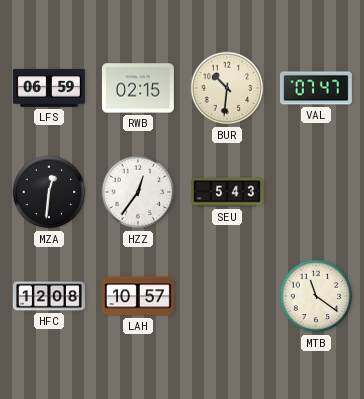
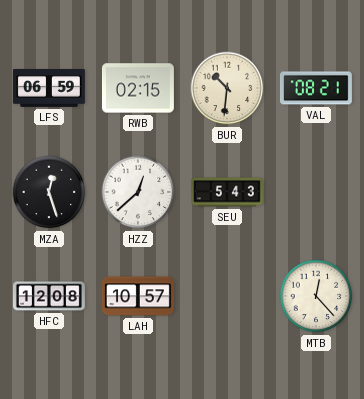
VAL: 07:47 -> 08:21 (316, 88)
MZA: 12:31 -> 12:27 (49, 192)
HZZ: 12:36 -> 12:38 (138, 192)
MTB: 11:21 -> 12:23 (316, 296)
